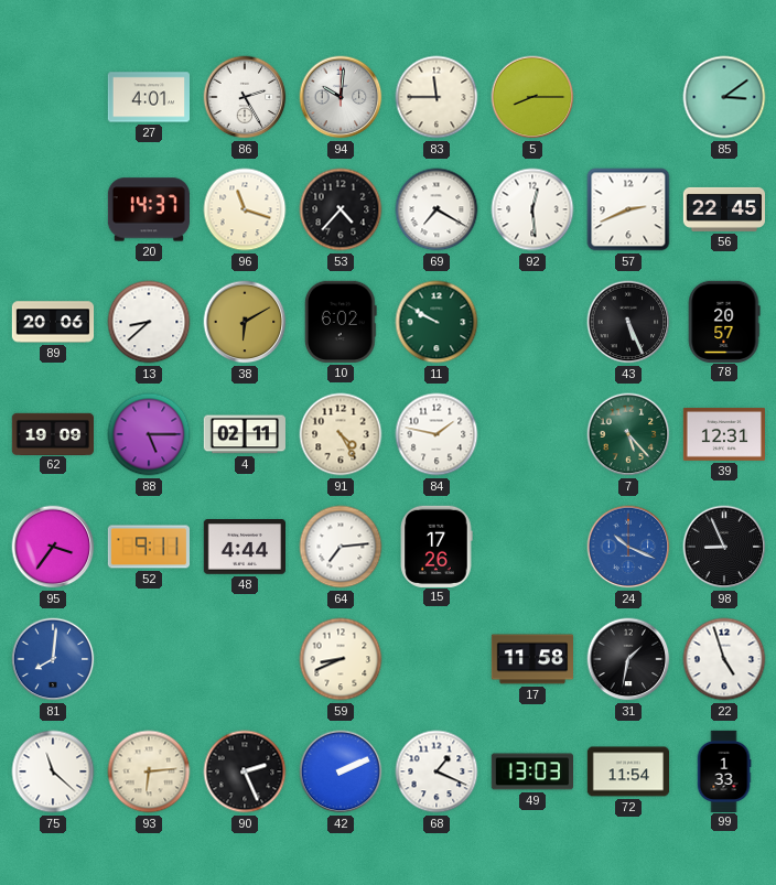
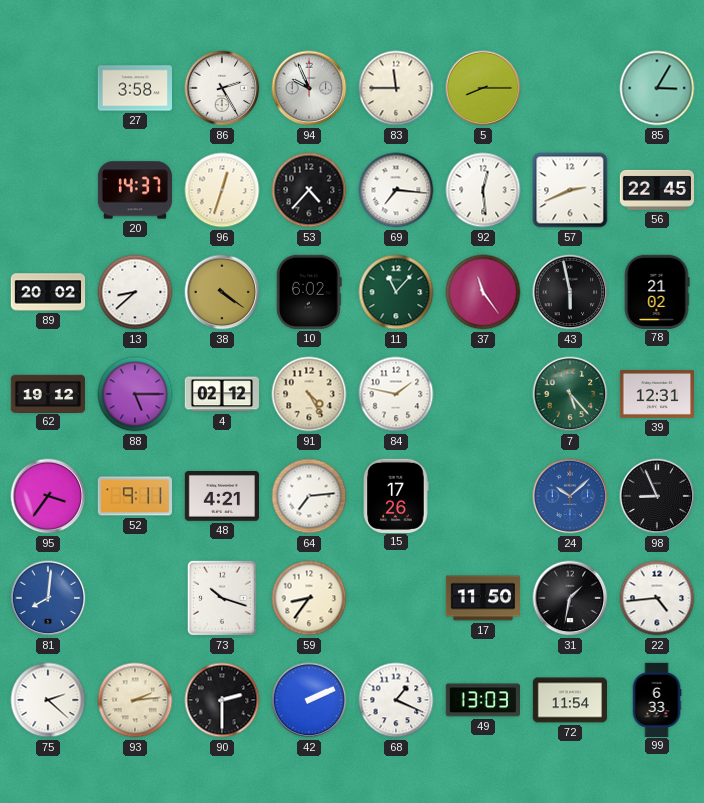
27: 4:01 -> 3:58 (134, 88)
94: 10:01 -> 9:56 (309, 88)
85: 3:09 -> 3:05 (657, 88)
96: 11:18 -> 12:33 (222, 190)
69: 7:20 -> 7:16 (396, 190)
89: 20:06 -> 20:02 (48, 292)
38: 6:10 -> 4:21 (222, 292)
11: 9:50 -> 11:07 (396, 292)
37: none -> 11:24 (483, 292)
43: 5:26 -> 5:58 (570, 292)
78: 20:57 -> 21:02 (657, 291)
62: 19:09 -> 19:12 (47, 393)
4: 02:11 -> 02:12 (222, 394)
48: 4:44 -> 4:21 (221, 497)
24: 10:19 -> 10:08 (570, 496)
73: none -> 10:18 (222, 598)
59: 8:41 -> 8:36 (309, 598)
17: 11:58 -> 11:50 (482, 598)
22: 4:57 -> 4:44 (657, 598)
75: 11:22 -> 2:22 (48, 700)
93: 6:14 -> 2:14 (135, 700)
90: 2:26 -> 2:30 (222, 700)
99: 1:33 -> 6:33 (657, 699)
